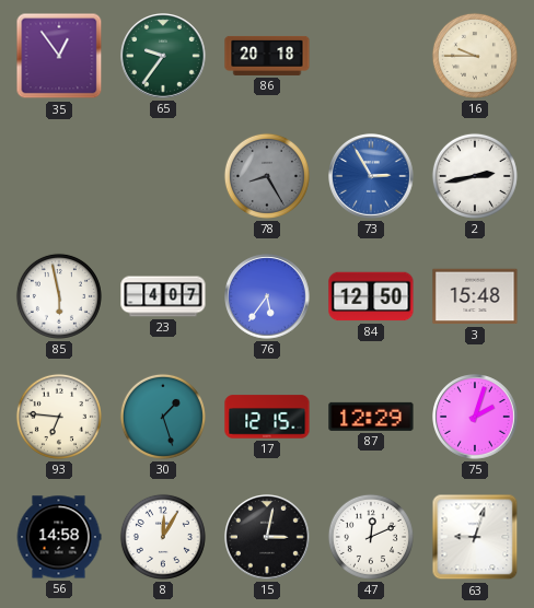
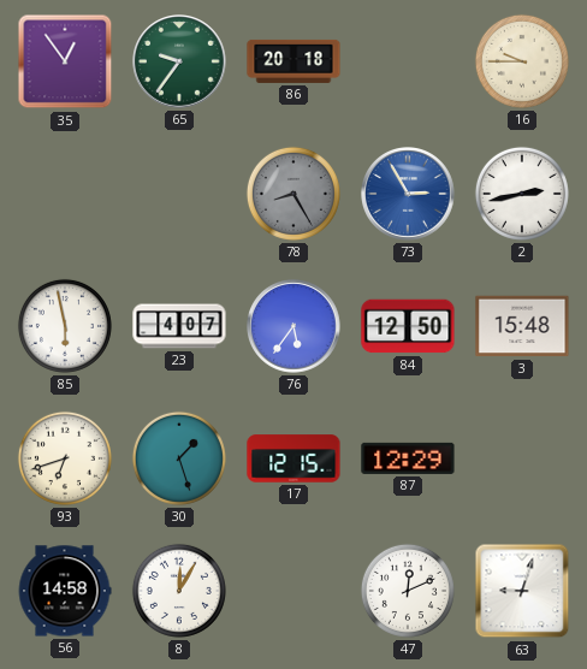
93: 6:46 -> 6:42 (65, 458)
75: 2:03 -> none (476, 418)
15: 3:02 -> none (268, 538)
